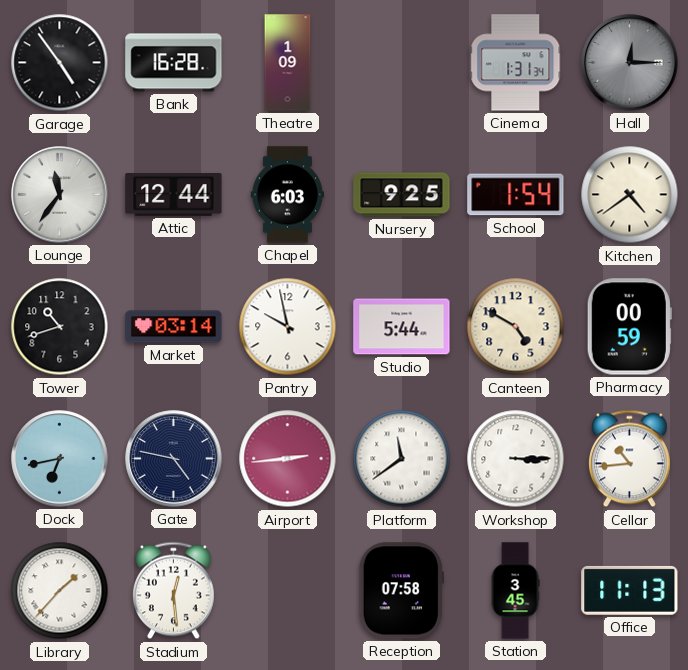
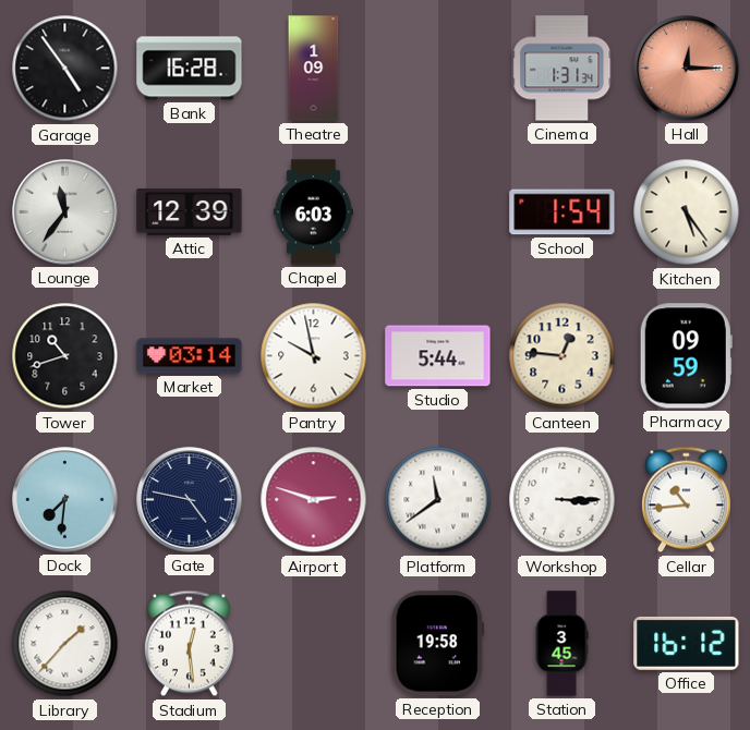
Hall dial: grey -> salmon (687, 69)
Attic: 12:44 -> 12:39 (190, 212)
Nursery: 9:25 -> none (402, 195)
Kitchen: 4:39 -> 5:24 (687, 212)
Canteen: 4:50 -> 12:46 (562, 356)
Pharmacy: 00:59 -> 09:59 (686, 356)
Dock: 6:43 -> 7:31 (65, 500)
Airport: 2:44 -> 2:48 (314, 500)
Reception: 07:58 -> 19:58 (437, 644)
Office: 11:13 -> 16:12 (687, 643)
